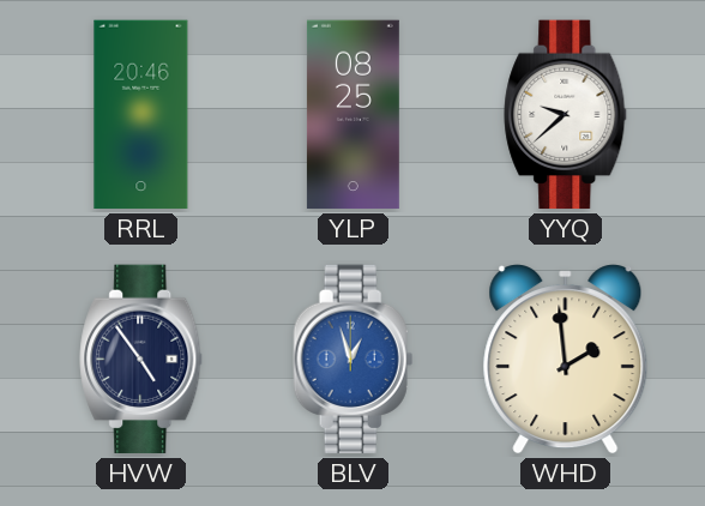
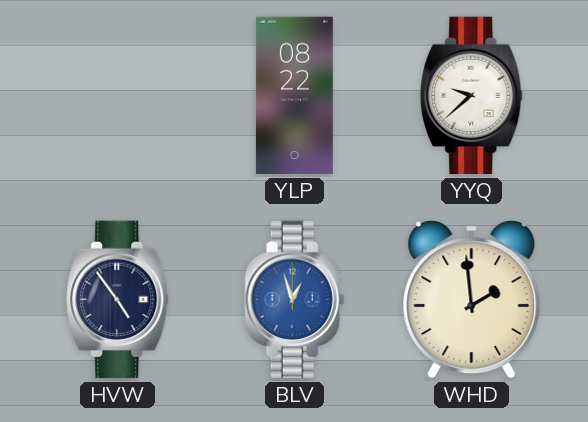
RRL: 20:46 -> none (141, 115)
YLP: 08:25 -> 08:22 (294, 96)
